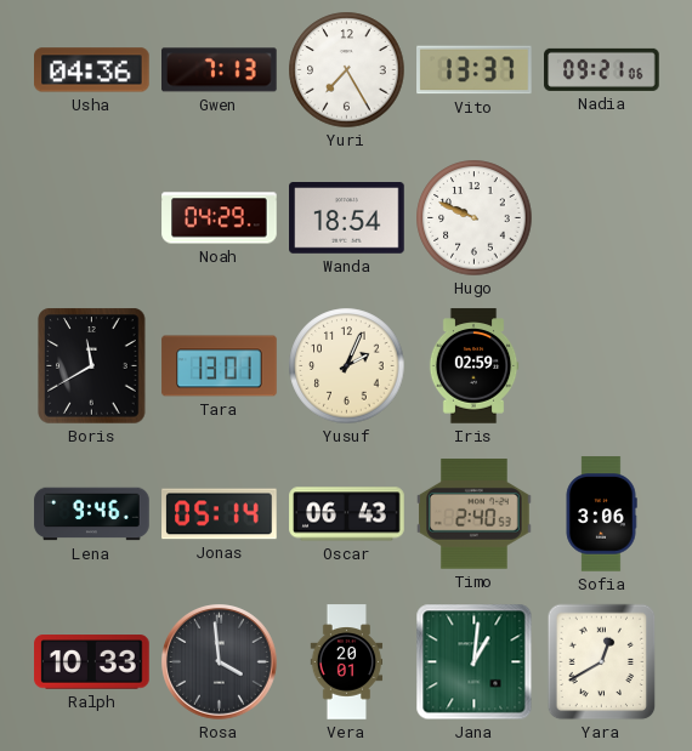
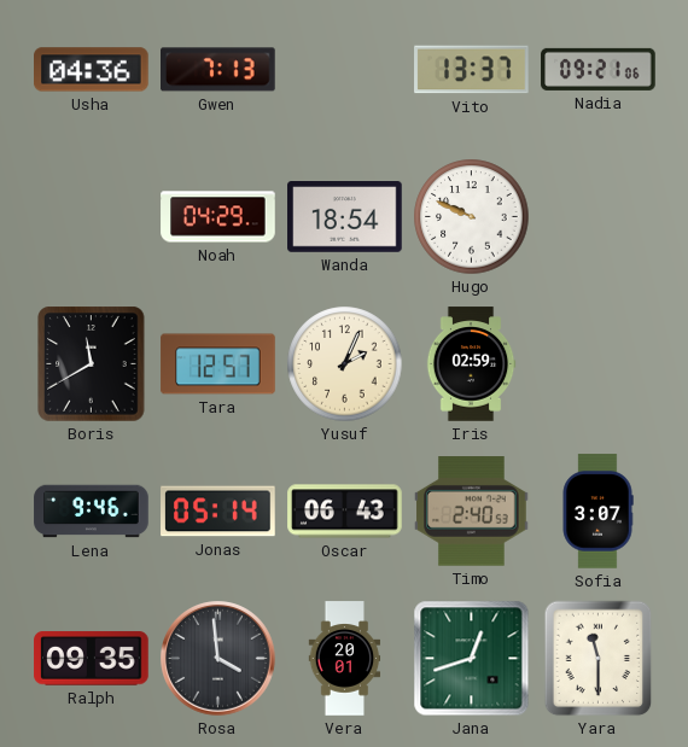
Yuri: 7:25 -> none (347, 70)
Tara: 13:01 -> 12:57 (218, 364)
Sofia: 3:06 -> 3:07 (597, 512)
Ralph: 10:33 -> 09:35 (92, 659)
Jana: 1:01 -> 12:42 (472, 659)
Yara: 12:40 -> 11:30 (599, 659)
